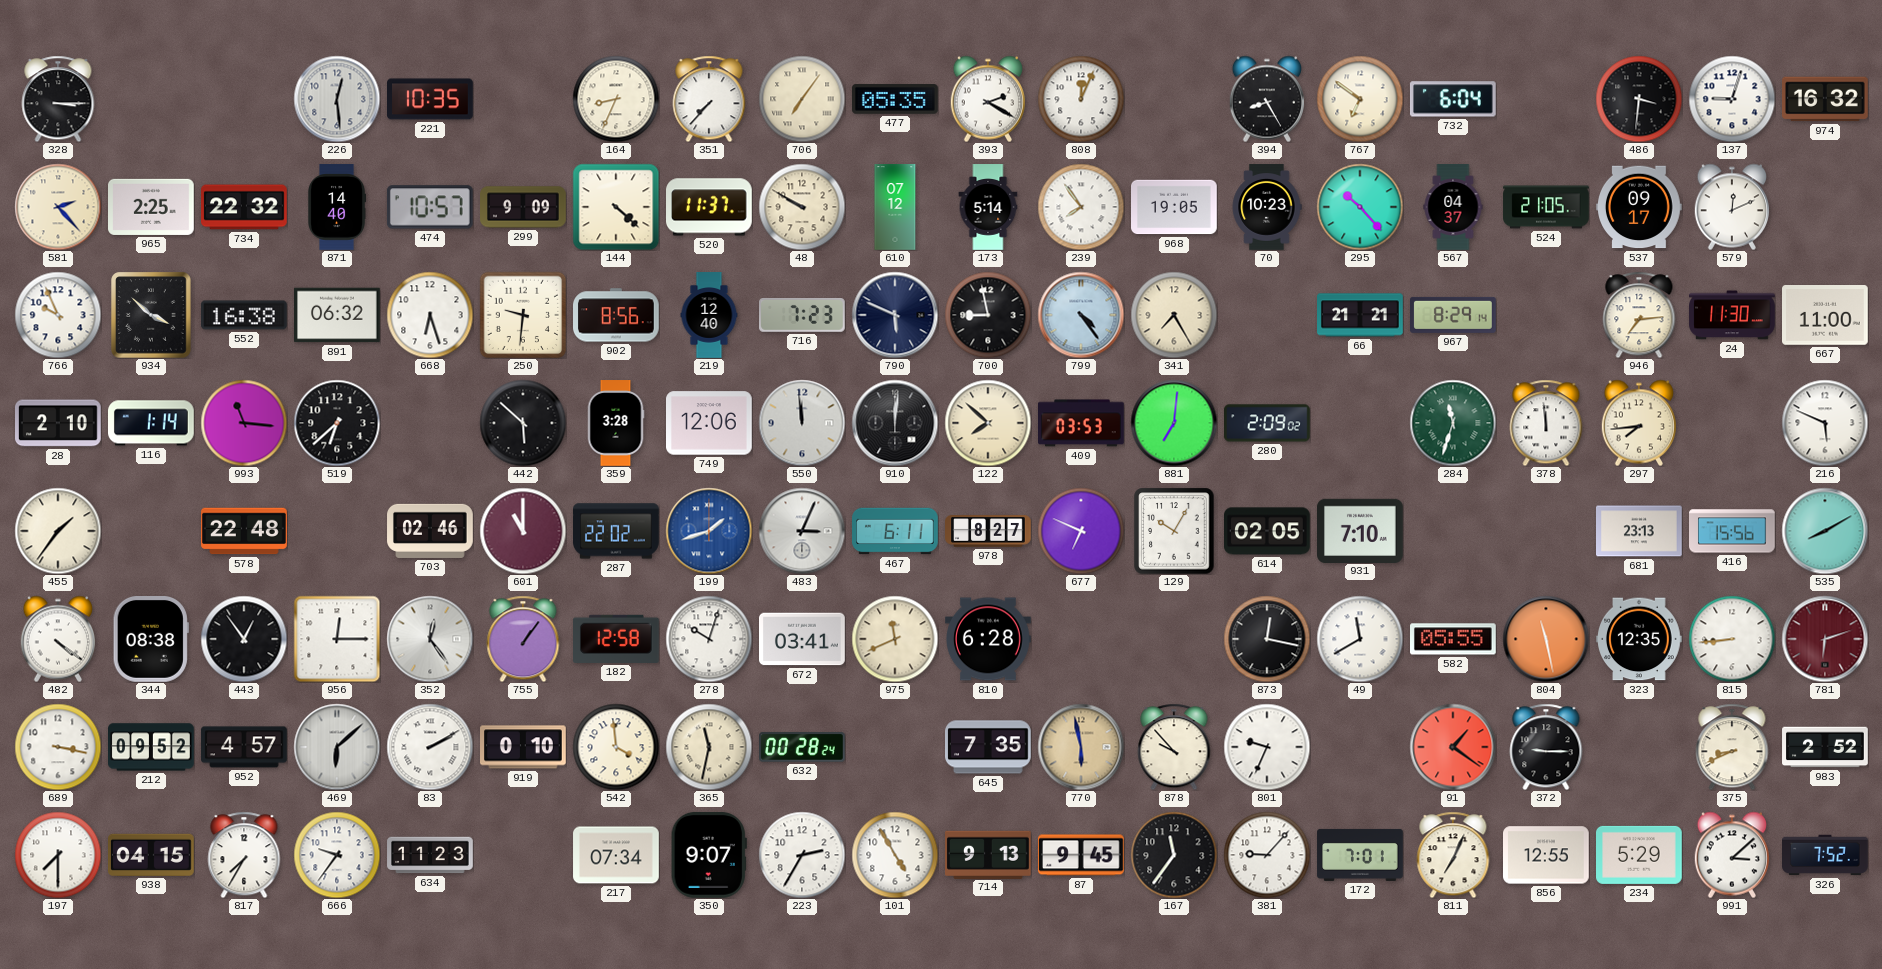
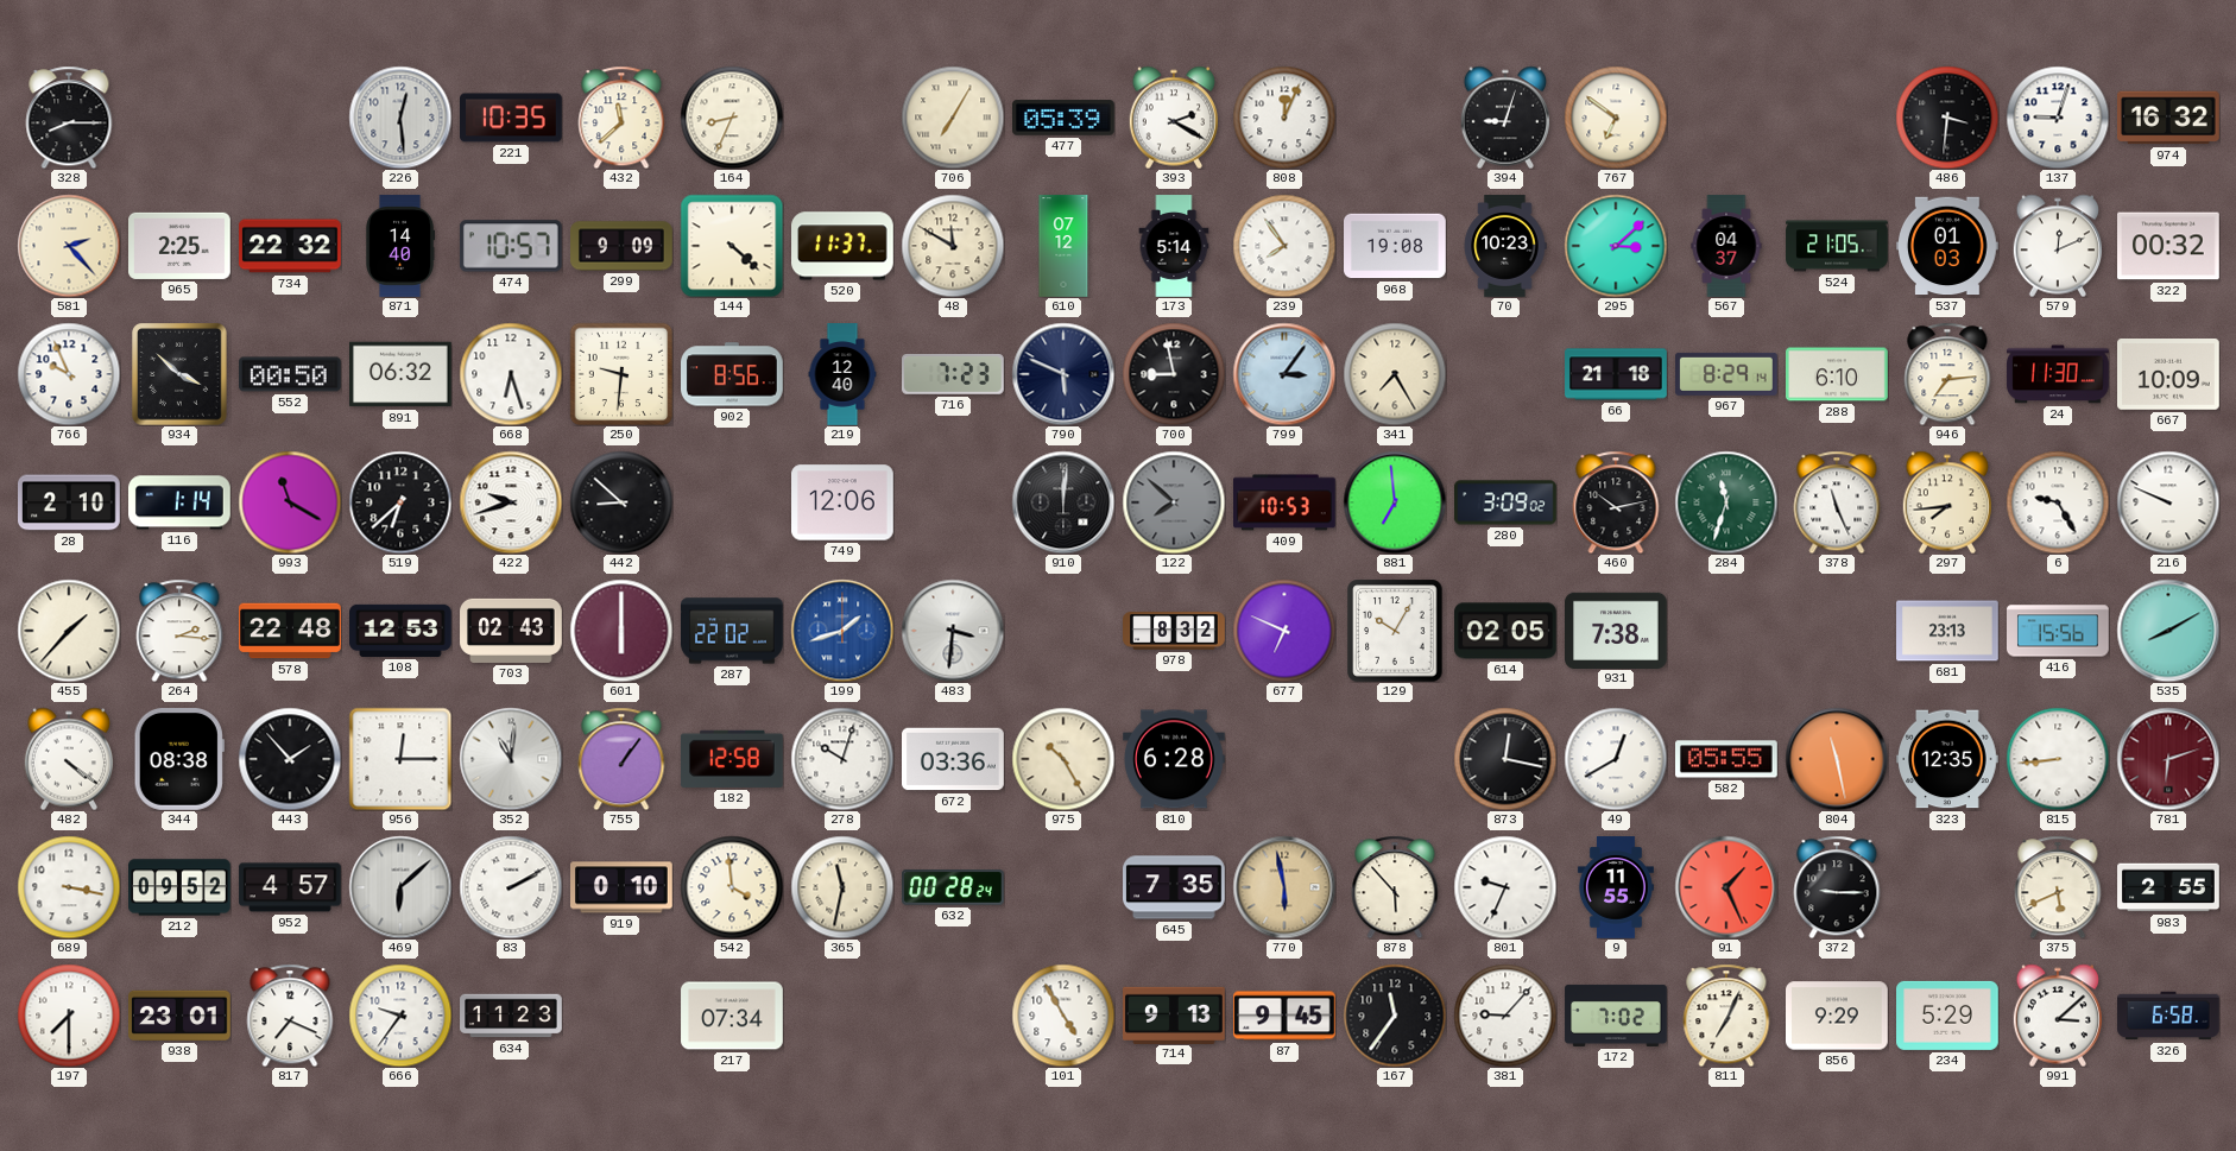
328: 3:15 -> 8:15 (69, 118)
432: none -> 11:38 (621, 118)
351: 7:37 -> none (709, 99)
706: 7:06 -> 7:05 (953, 118)
477: 05:35 -> 05:39 (1065, 118)
394: 8:25 -> 9:03 (1504, 118)
732: 6:04 -> none (1453, 99)
48: 9:50 -> 11:50 (953, 246)
968: 19:05 -> 19:08 (1396, 246)
295: 10:23 -> 3:08 (1616, 246)
537: 09:17 -> 01:03 (1948, 246)
322: none -> 00:32 (2169, 246)
552: 16:38 -> 00:50 (291, 374)
799: 4:24 -> 3:06 (1284, 374)
66: 21:21 -> 21:18 (1616, 374)
288: none -> 6:10 (1838, 374)
667: 11:00 -> 10:09 (2169, 375)
993: 11:16 -> 11:20 (290, 502)
422: none -> 9:42 (511, 502)
442: 5:52 -> 8:52 (621, 502)
359: 3:28 -> none (616, 423)
550: 11:59 -> none (802, 423)
122 dial: cream -> grey (1174, 502)
409: 03:53 -> 10:53 (1286, 502)
881: 7:01 -> 6:59 (1395, 502)
280: 2:09 -> 3:09 (1507, 502)
460: none -> 10:13 (1616, 502)
378: 11:59 -> 11:26 (1837, 502)
6: none -> 9:25 (2058, 502)
216: 5:49 -> 9:49 (2168, 502)
455: 1:36 -> 1:37 (69, 631)
264: none -> 2:16 (179, 631)
108: none -> 12:53 (402, 631)
703: 02:46 -> 02:43 (511, 631)
601: 11:00 -> 6:00 (621, 631)
483: 3:04 -> 3:31 (953, 631)
467: 6:11 -> none (895, 531)
978: 8:27 -> 8:32 (1174, 631)
931: 7:10 -> 7:38 (1617, 630)
443: 12:54 -> 1:53 (290, 759)
352: 12:24 -> 11:01 (511, 759)
672: 03:41 -> 03:36 (953, 759)
975: 11:41 -> 10:25 (1063, 759)
49: 11:40 -> 12:40 (1616, 759)
878: 9:53 -> 5:53 (1395, 887)
9: none -> 11:55 (1616, 887)
91: 1:21 -> 1:26 (1726, 887)
375: 8:41 -> 5:41 (2058, 887)
983: 2:52 -> 2:55 (2168, 887)
938: 04:15 -> 23:01 (181, 1016)
817: 7:35 -> 7:19 (290, 1016)
350: 9:07 -> none (709, 855)
223: 2:35 -> none (802, 855)
172: 7:01 -> 7:02 (1616, 1016)
856: 12:55 -> 9:29 (1838, 1016)
326: 7:52 -> 6:58 (2169, 1016)
